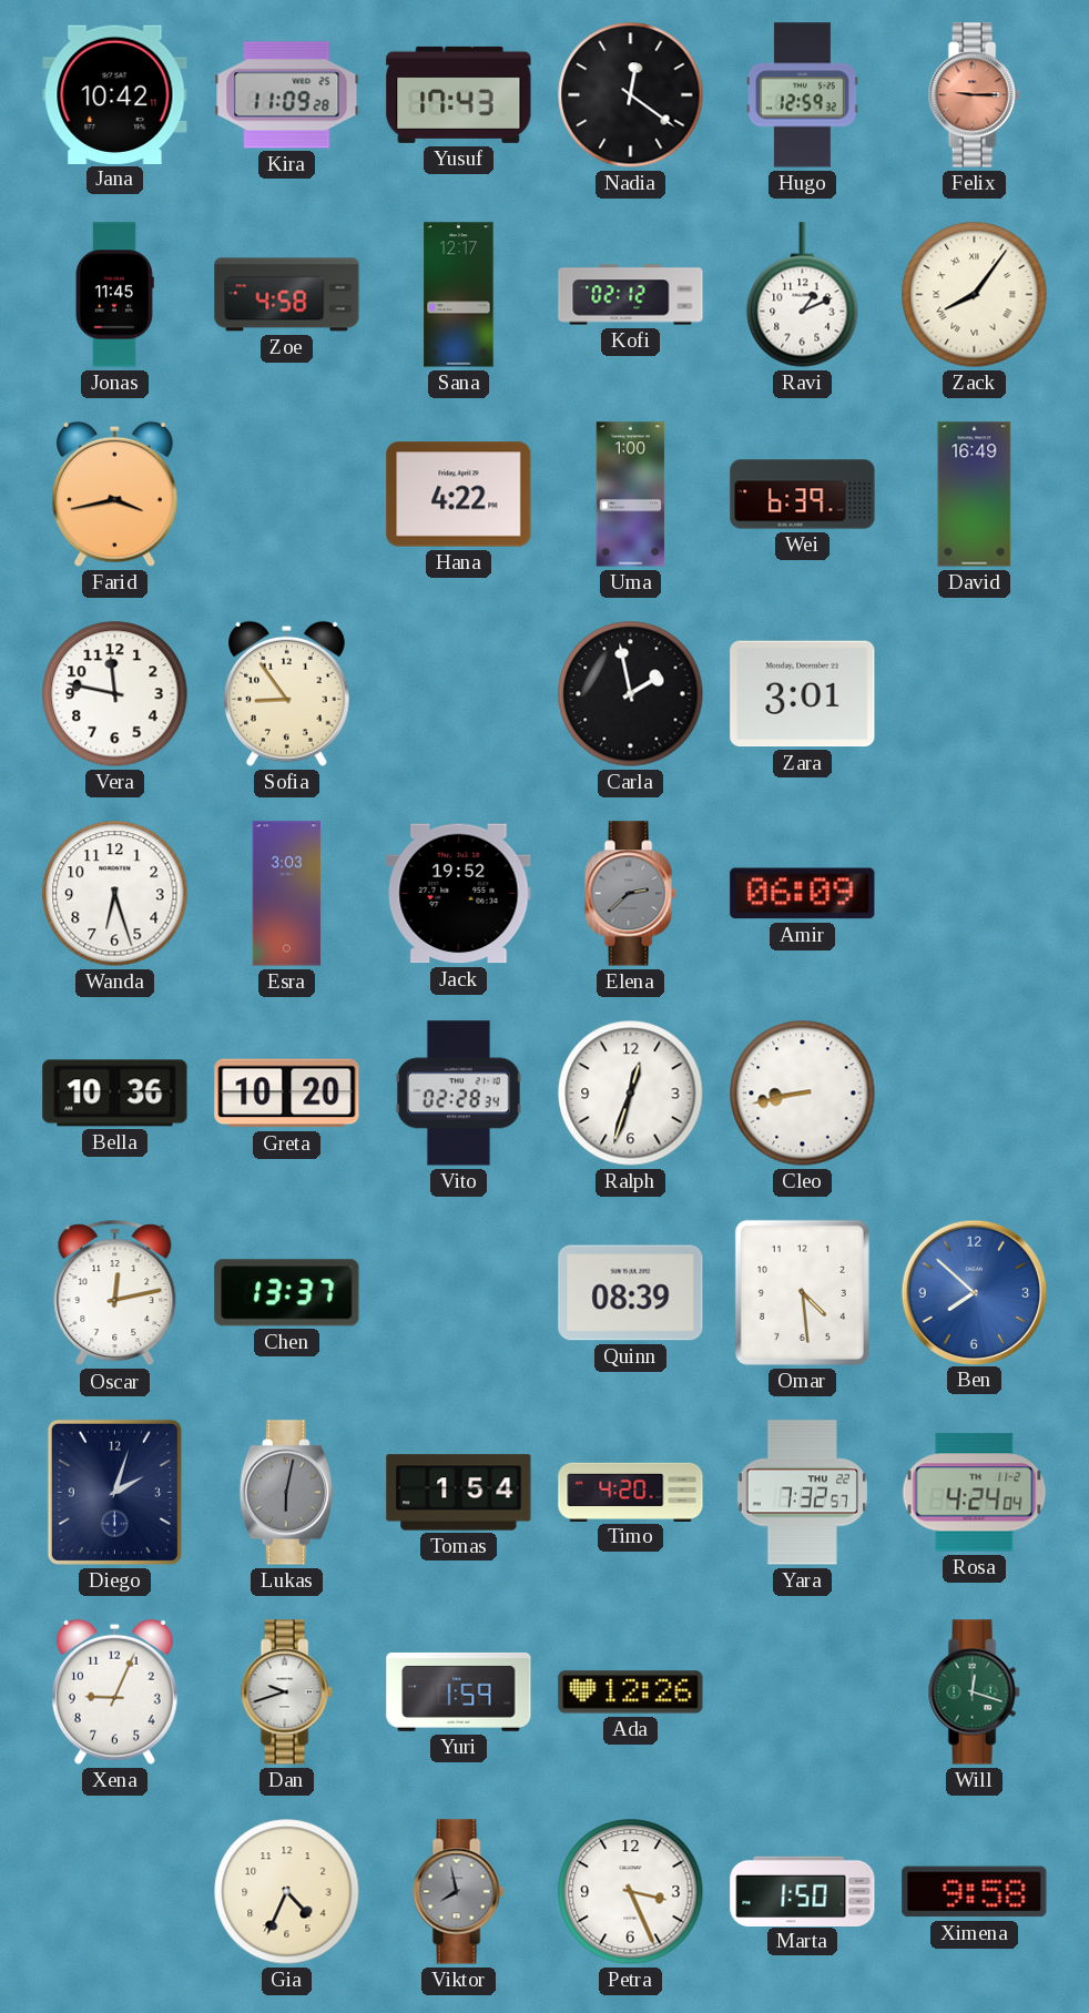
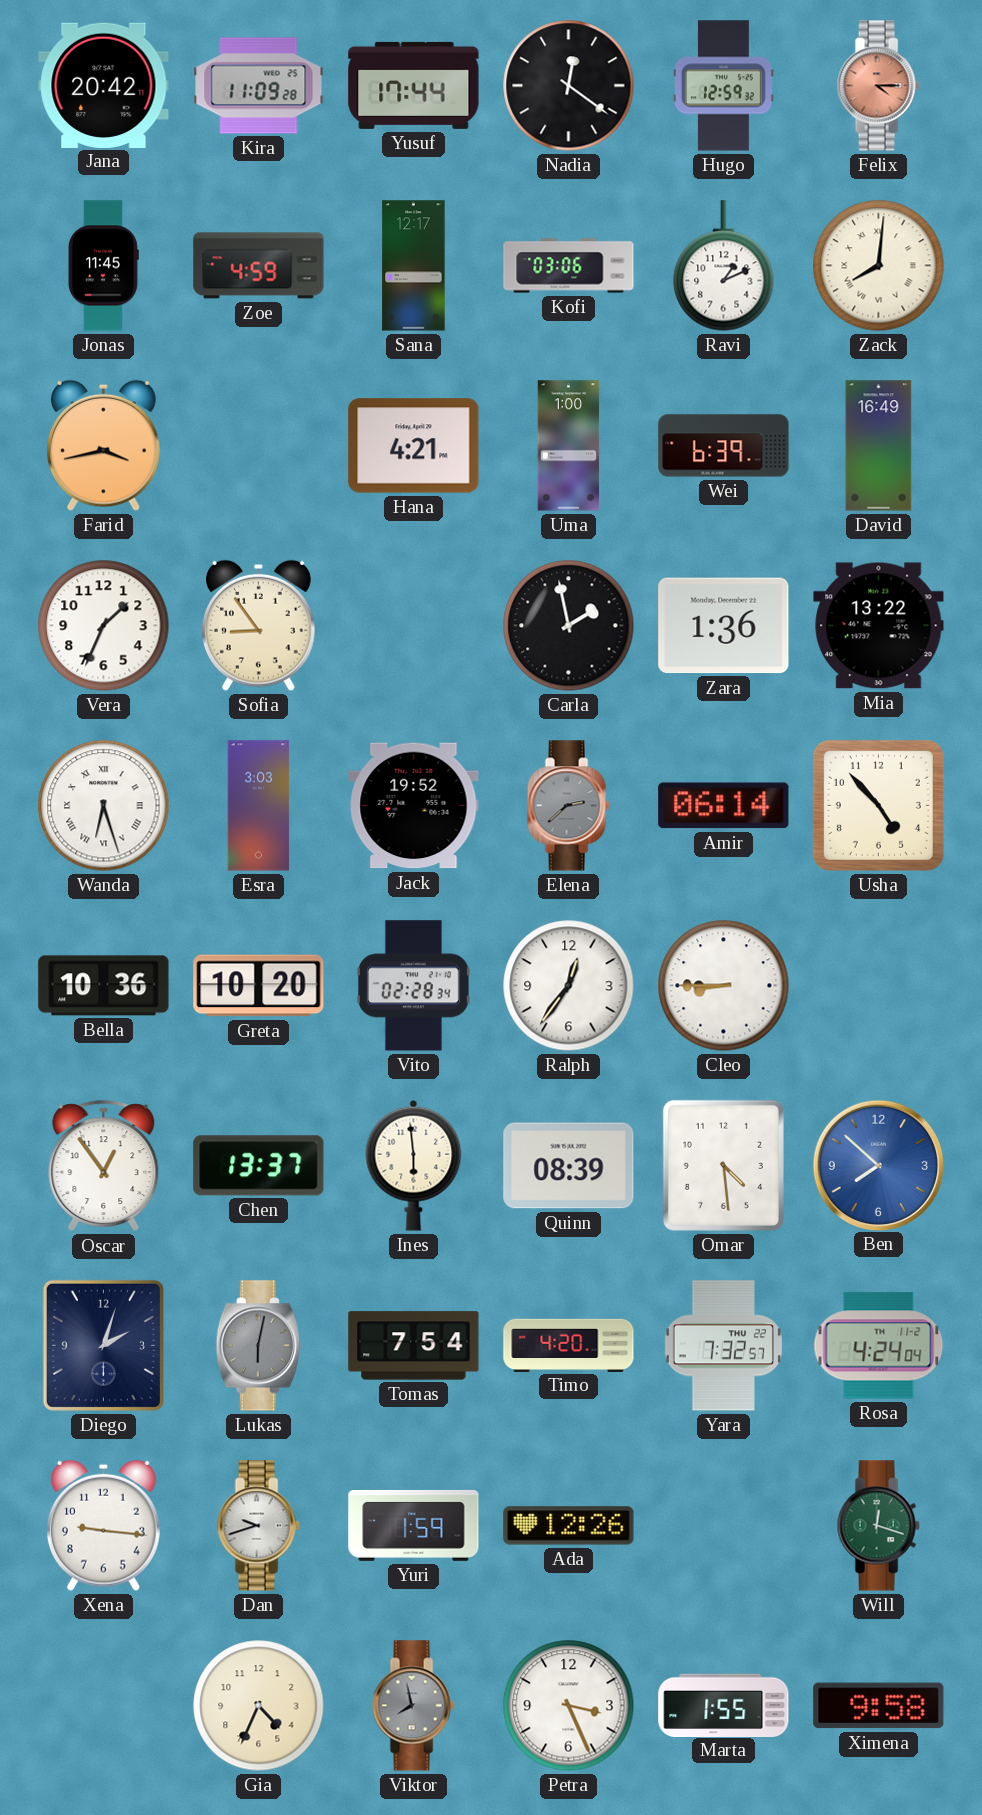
Jana: 10:42 -> 20:42 (104, 85)
Yusuf: 17:43 -> 17:44 (414, 85)
Felix: 9:15 -> 4:15 (878, 86)
Zoe: 4:58 -> 4:59 (259, 266)
Kofi: 02:12 -> 03:06 (569, 266)
Zack: 8:06 -> 8:01 (879, 266)
Hana: 4:22 -> 4:21 (414, 446)
Vera: 11:47 -> 1:34 (104, 626)
Zara: 3:01 -> 1:36 (724, 626)
Mia: none -> 13:22 (879, 626)
Wanda numerals: Arabic -> Roman (104, 806)
Amir: 06:09 -> 06:14 (724, 806)
Usha: none -> 4:53 (878, 805)
Ralph: 12:33 -> 12:36 (569, 986)
Cleo: 8:43 -> 8:45 (724, 986)
Oscar: 12:13 -> 12:54 (104, 1166)
Ines: none -> 5:59 (414, 1165)
Tomas: 1:54 -> 7:54 (414, 1346)
Xena: 9:04 -> 9:16 (103, 1525)
Marta: 1:50 -> 1:55 (724, 1705)
